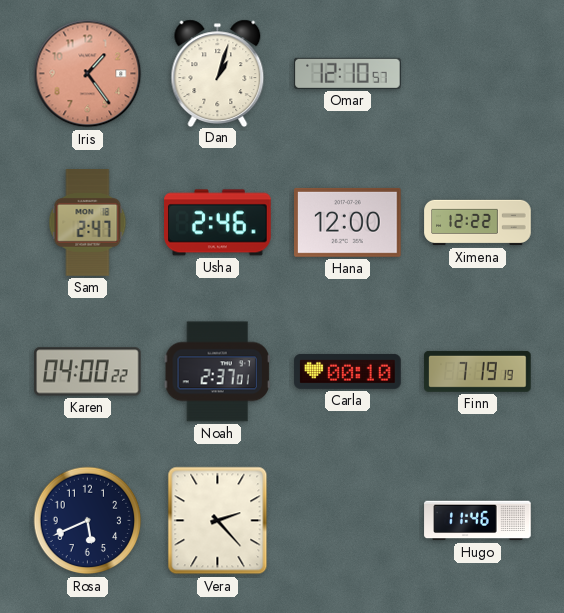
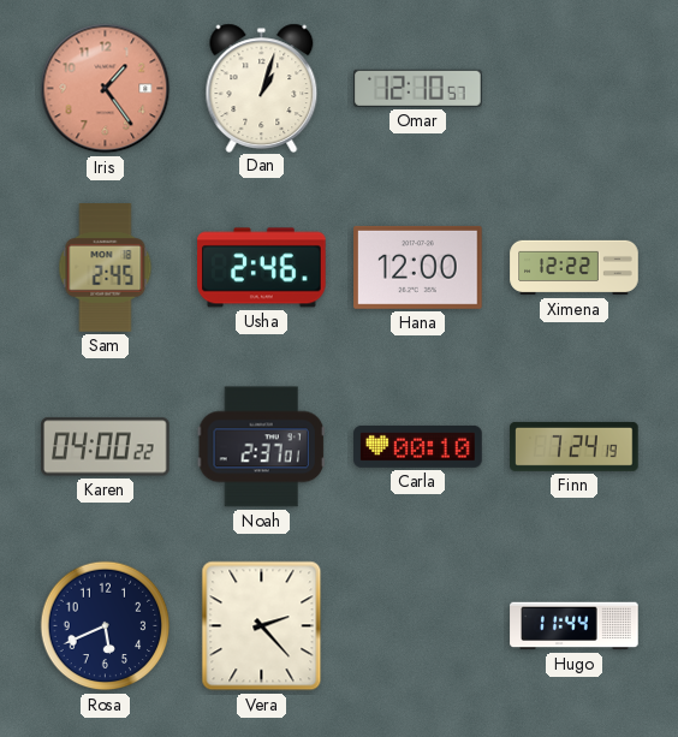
Sam: 2:47 -> 2:45 (106, 268)
Finn: 7:19 -> 7:24 (575, 446)
Hugo: 11:46 -> 11:44 (575, 626)
